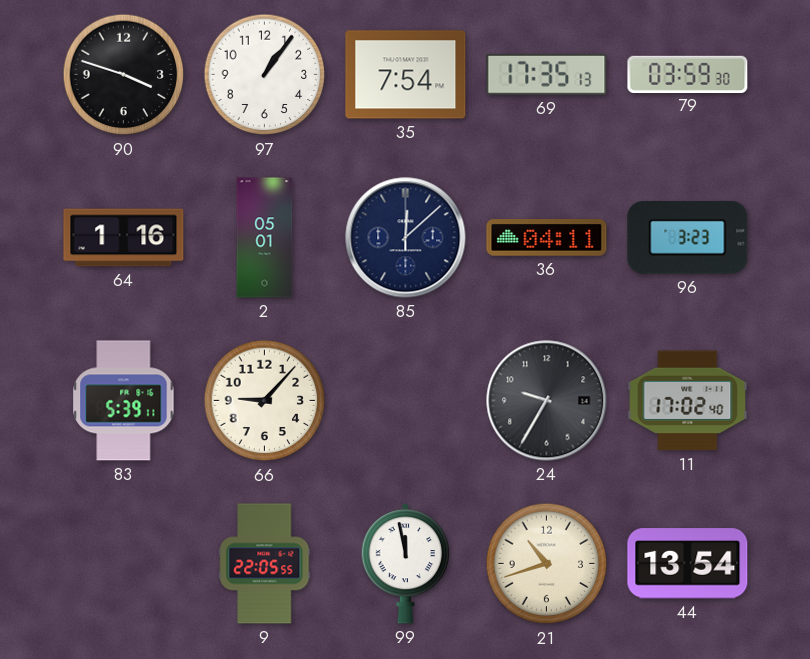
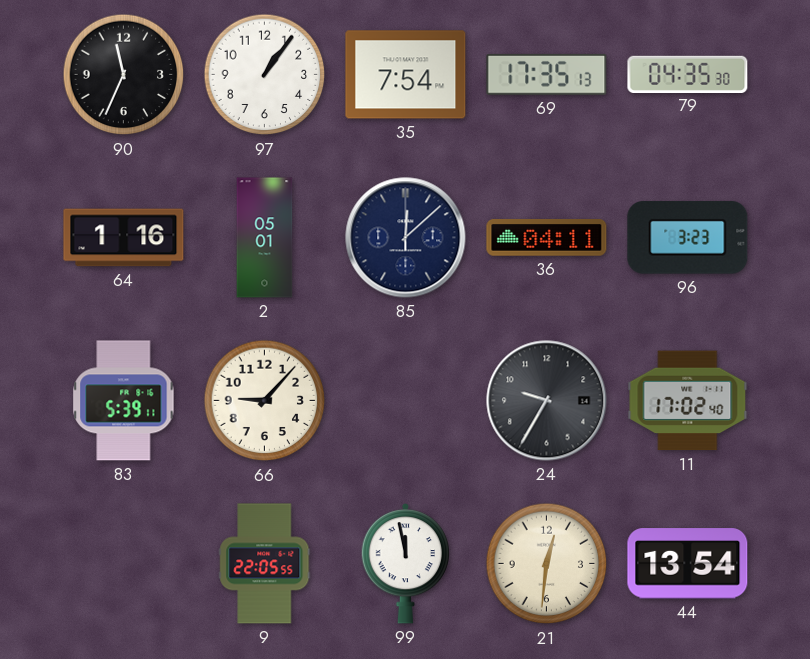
90: 3:48 -> 11:34 (124, 75)
79: 03:59 -> 04:35 (688, 74)
21: 10:42 -> 12:31 (547, 564)
